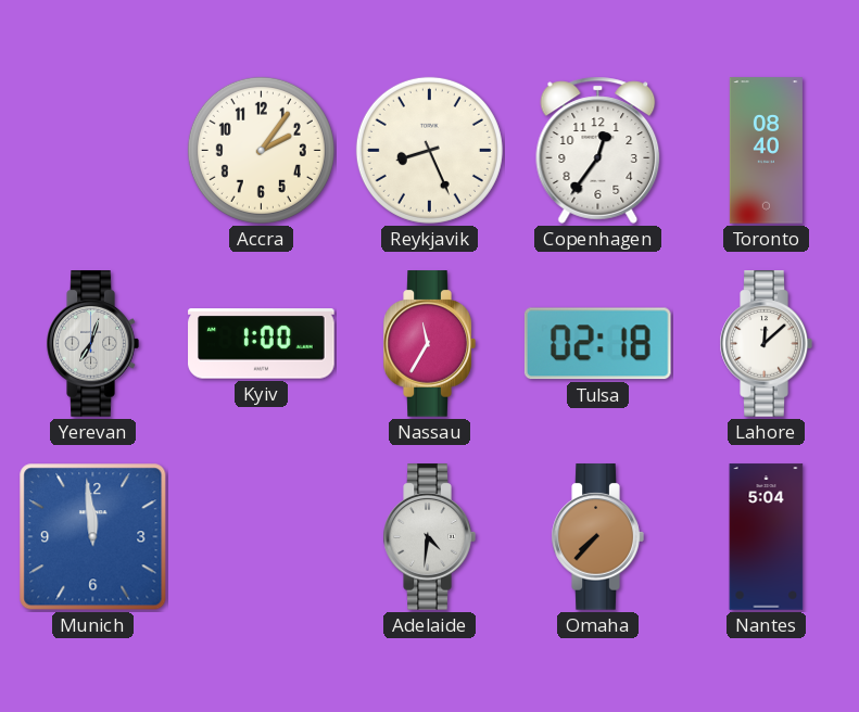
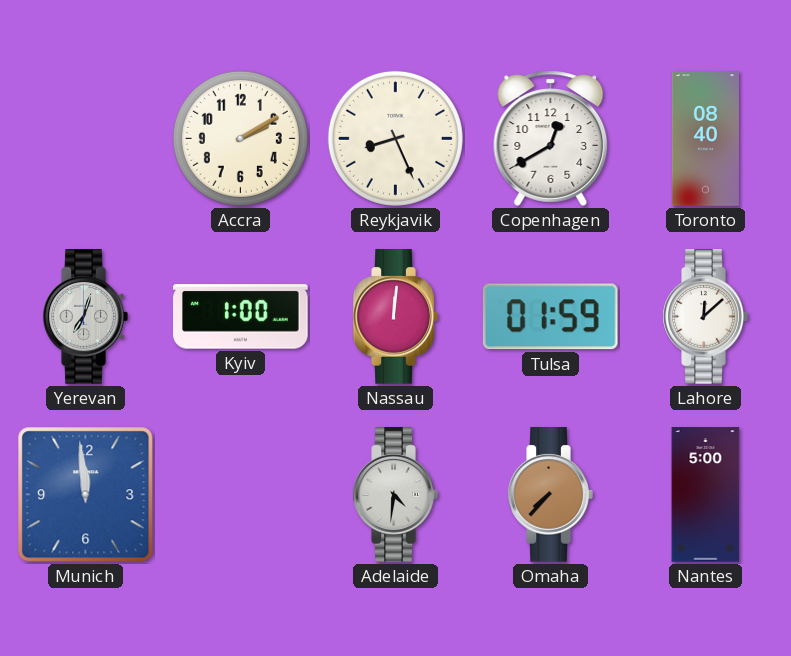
Accra: 2:06 -> 2:10 (240, 138)
Copenhagen: 12:36 -> 12:40 (551, 138)
Nassau: 11:35 -> 12:01 (395, 317)
Tulsa: 02:18 -> 01:59 (550, 317)
Nantes: 5:04 -> 5:00 (706, 495)
